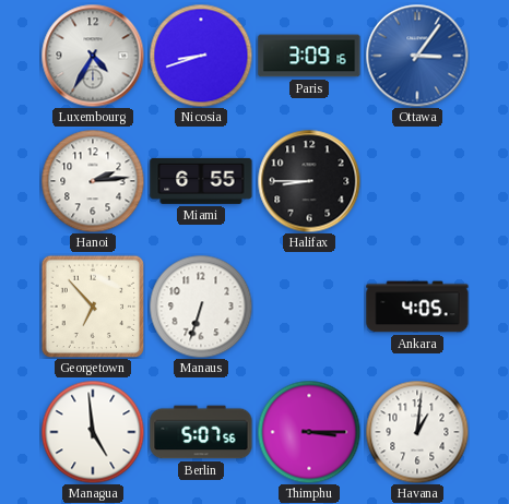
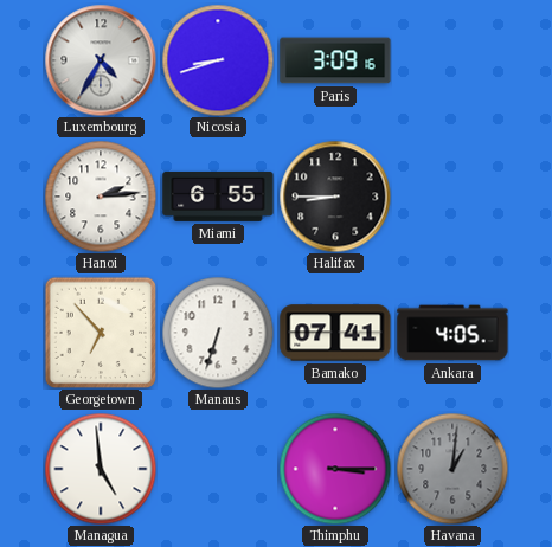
Ottawa: 3:06 -> none (417, 56)
Bamako: none -> 07:41 (335, 333)
Berlin: 5:07 -> none (201, 432)
Havana dial: white -> grey (452, 469)
